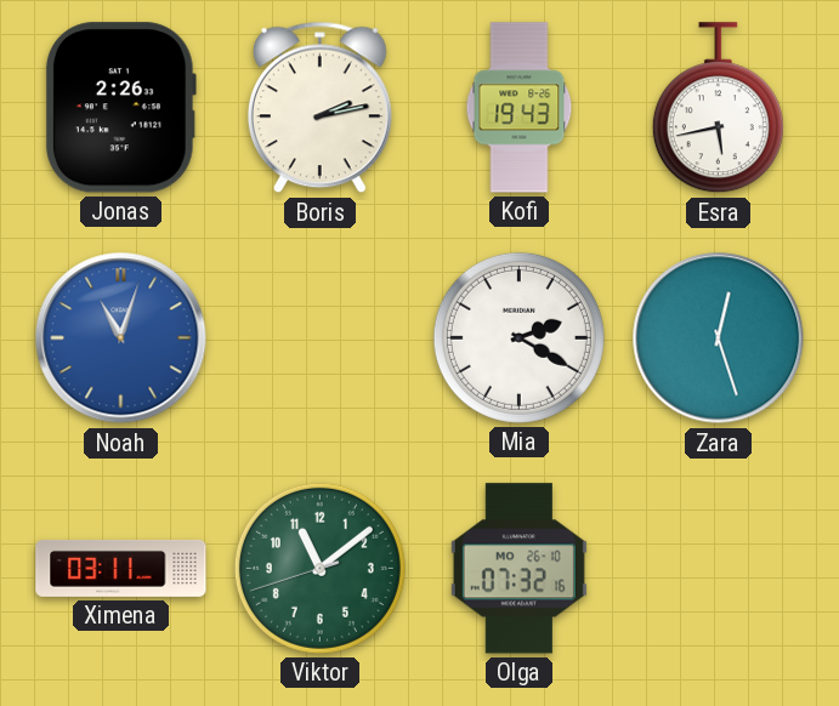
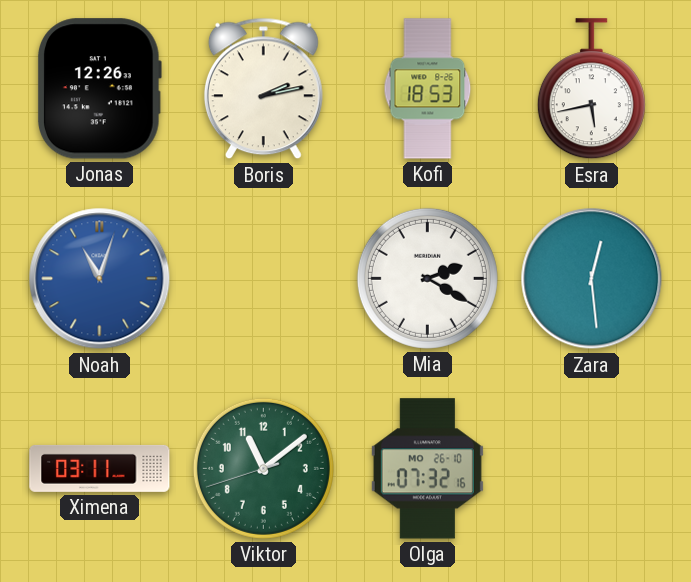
Jonas: 2:26 -> 12:26 (99, 89)
Kofi: 19:43 -> 18:53 (428, 89)
Zara: 12:27 -> 12:29 (592, 279)
